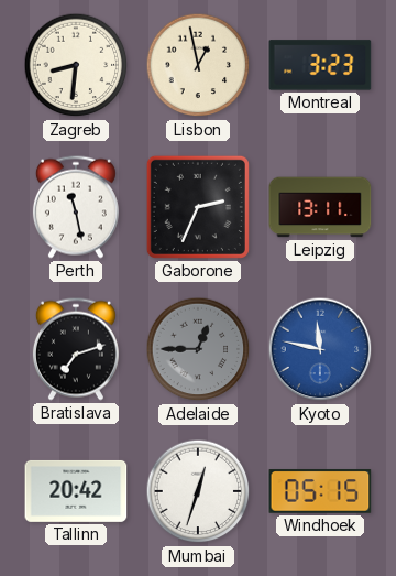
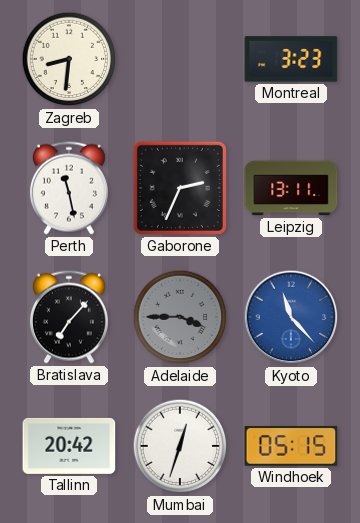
Lisbon: 12:58 -> none (198, 65)
Bratislava: 7:12 -> 7:07 (69, 317)
Adelaide: 12:45 -> 3:45 (180, 317)
Kyoto: 11:47 -> 11:23 (291, 317)
